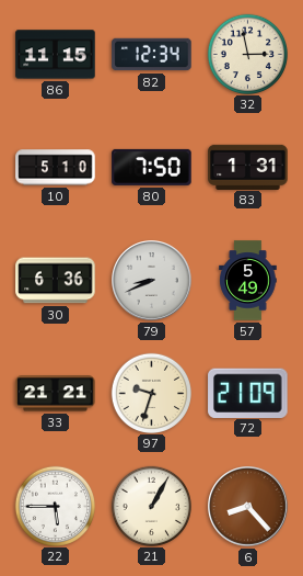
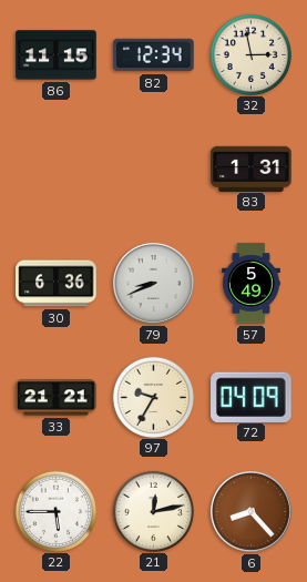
10: 5:10 -> none (56, 168)
80: 7:50 -> none (152, 167)
97: 9:33 -> 9:35 (153, 397)
72: 21:09 -> 04:09 (252, 397)
21: 1:05 -> 12:13 (153, 511)
